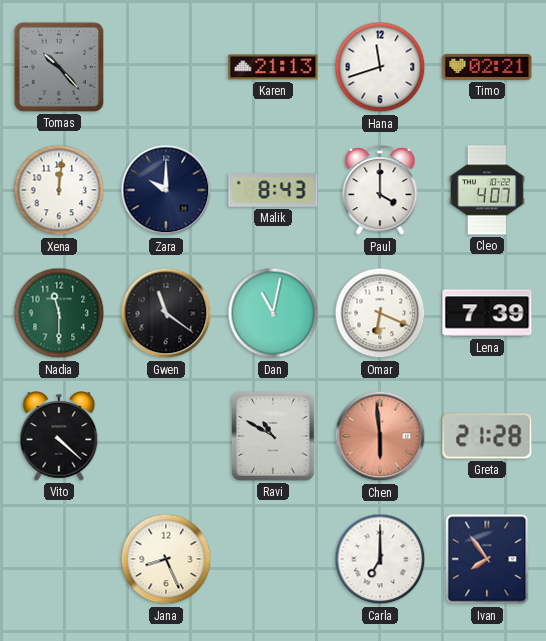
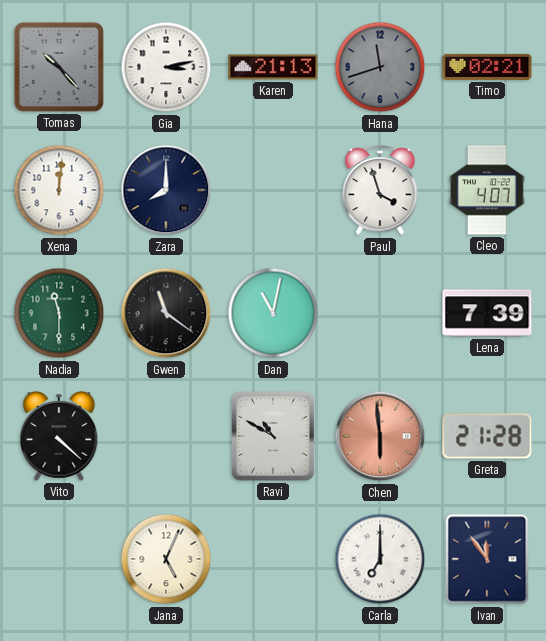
Gia: none -> 3:13 (166, 67)
Hana dial: white -> grey (380, 67)
Zara: 10:00 -> 8:00 (166, 190)
Malik: 8:43 -> none (273, 190)
Paul: 4:00 -> 3:57 (380, 191)
Omar: 6:19 -> none (380, 313)
Jana: 8:26 -> 5:04 (166, 559)
Ivan: 7:54 -> 11:54 (487, 559)
